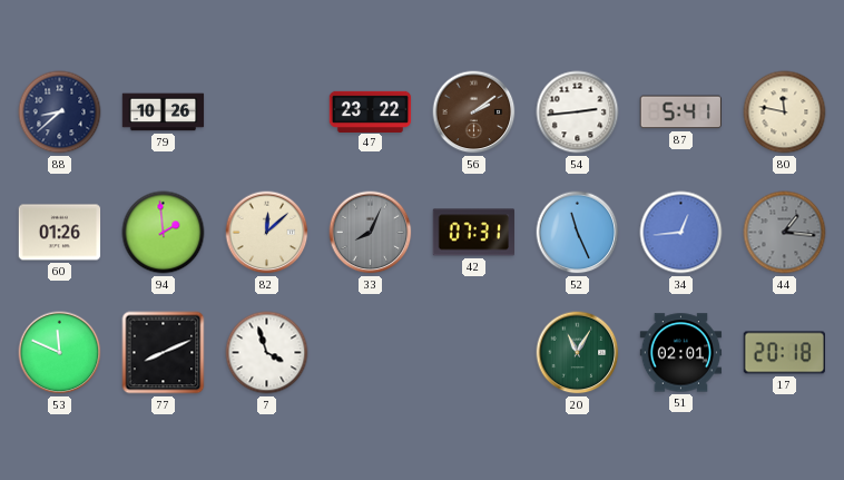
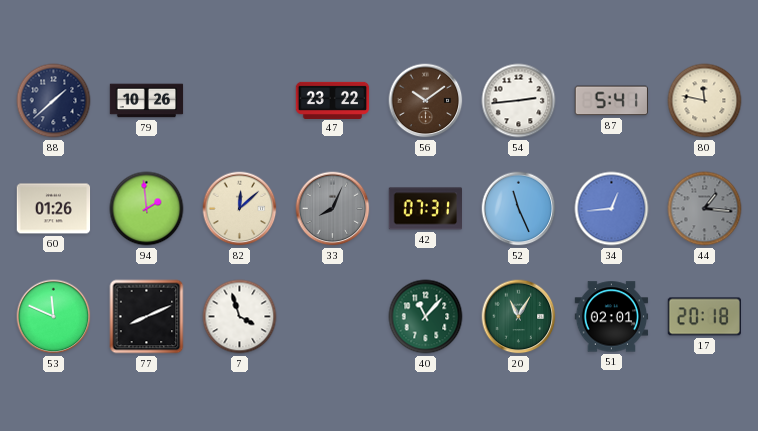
88: 8:38 -> 1:38 (54, 101)
56: 2:09 -> 10:09 (426, 101)
40: none -> 11:07 (426, 317)
